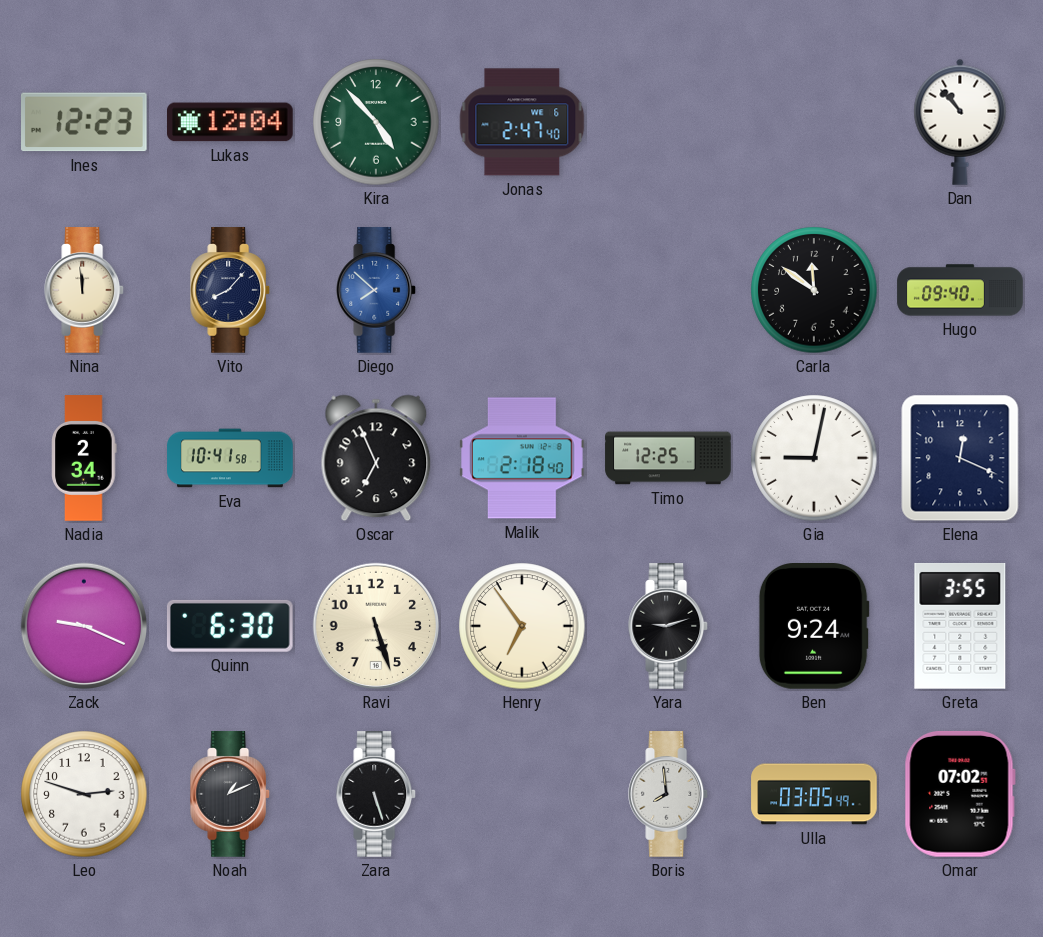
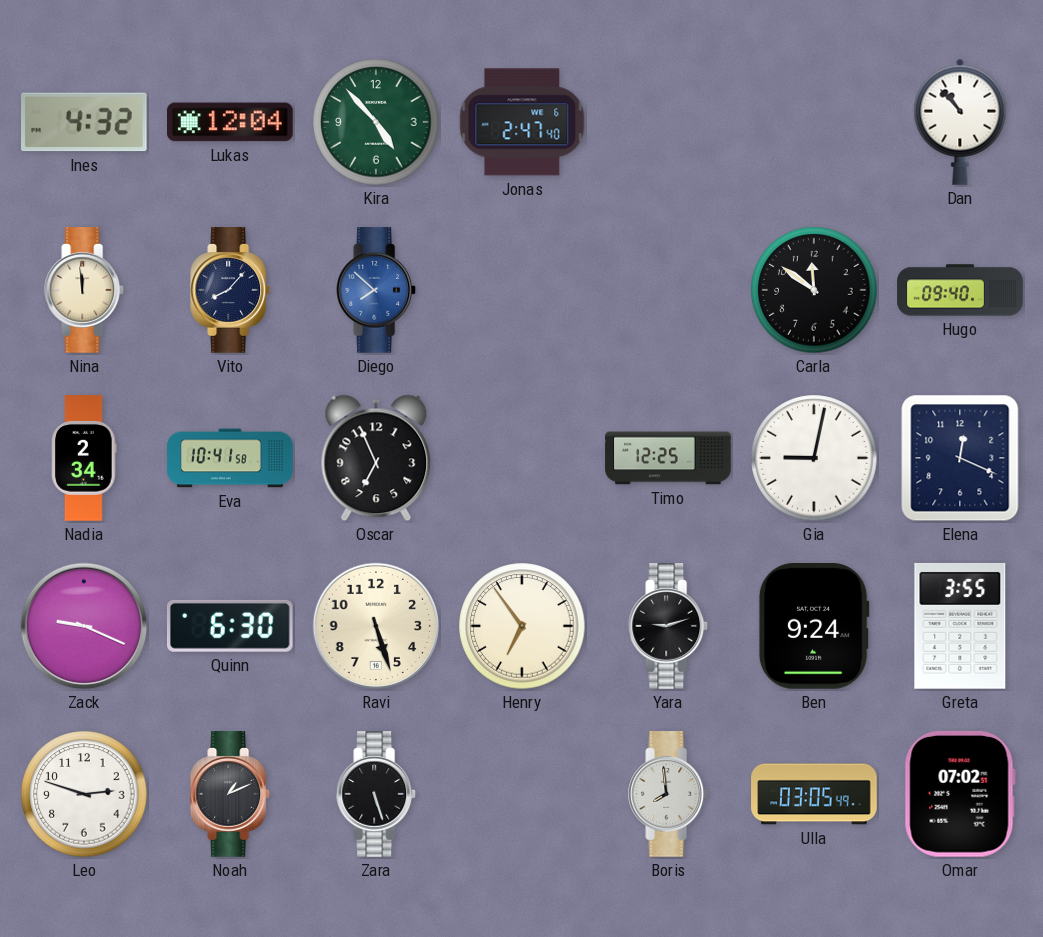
Ines: 12:23 -> 4:32 (85, 122)
Malik: 2:18 -> none (523, 458)
